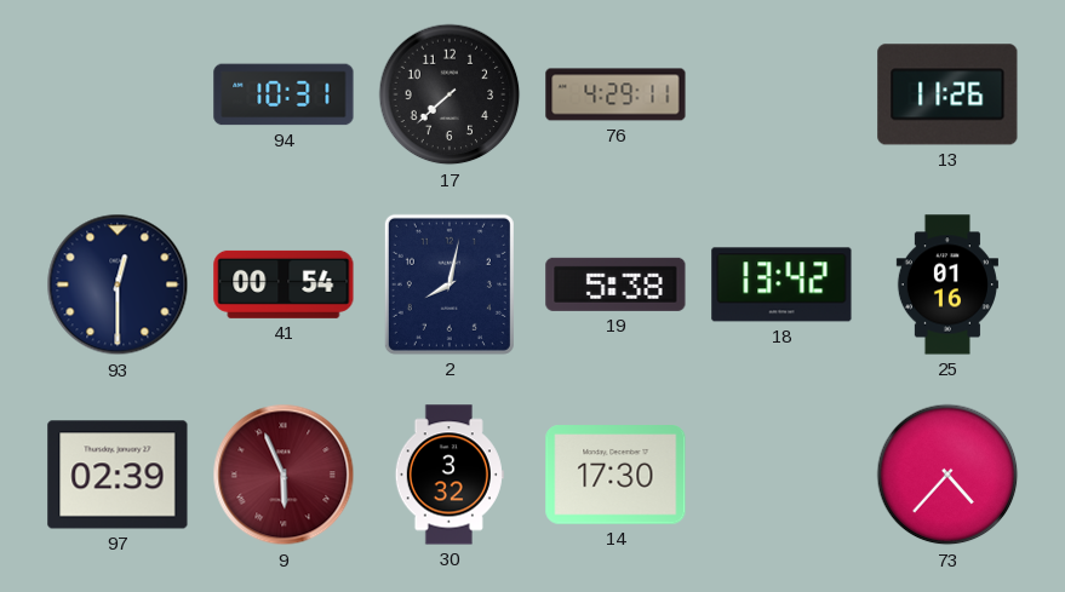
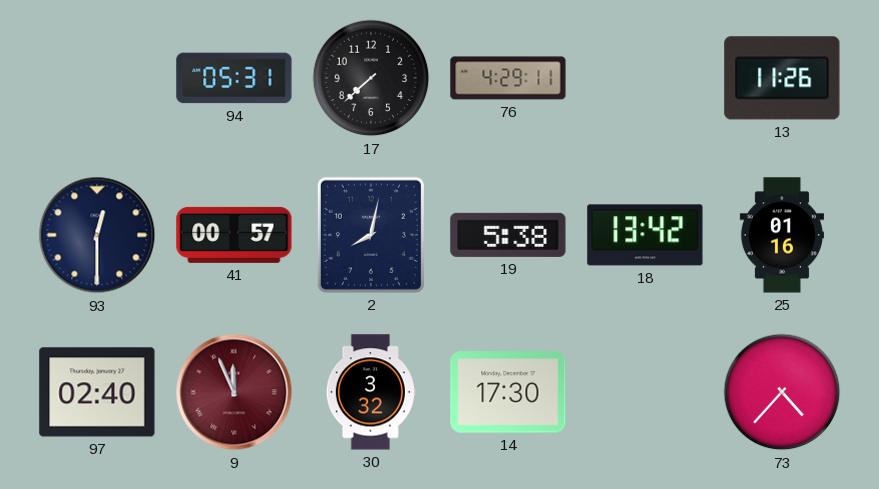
94: 10:31 -> 05:31 (234, 78)
41: 00:54 -> 00:57 (234, 235)
97: 02:39 -> 02:40 (97, 392)
9: 5:56 -> 11:56 (234, 392)
